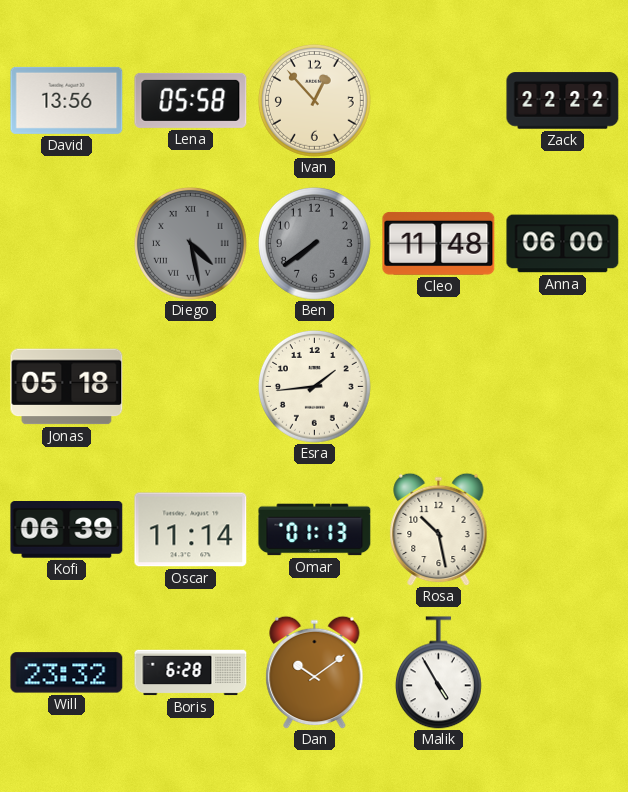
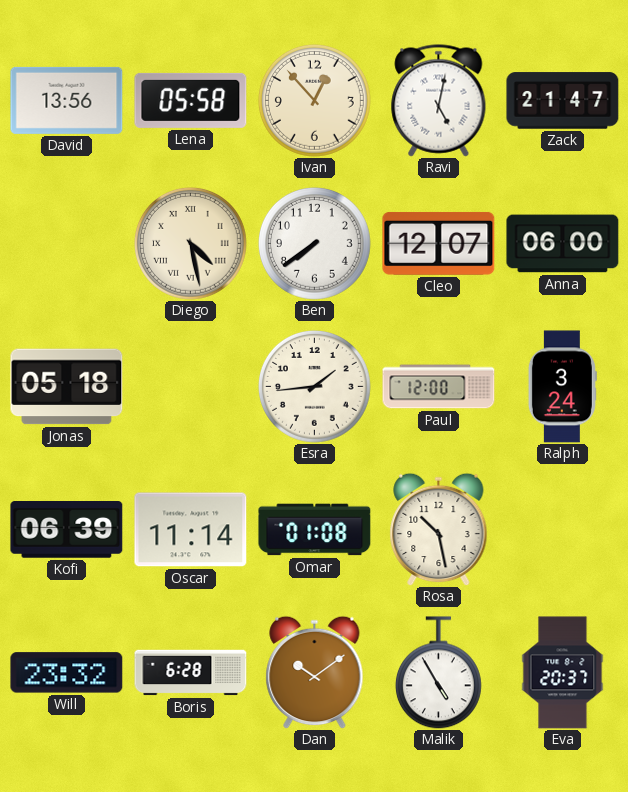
Ravi: none -> 5:02 (439, 101)
Zack: 22:22 -> 21:47 (563, 101)
Diego dial: grey -> cream (190, 243)
Ben dial: grey -> white (314, 243)
Cleo: 11:48 -> 12:07 (439, 243)
Paul: none -> 12:00 (439, 387)
Ralph: none -> 3:24 (562, 387)
Omar: 01:13 -> 01:08 (315, 530)
Eva: none -> 20:37 (563, 673)
